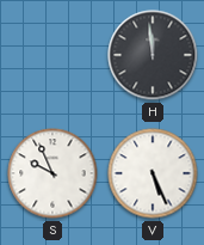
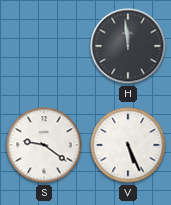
S: 9:56 -> 9:21 (44, 145)
